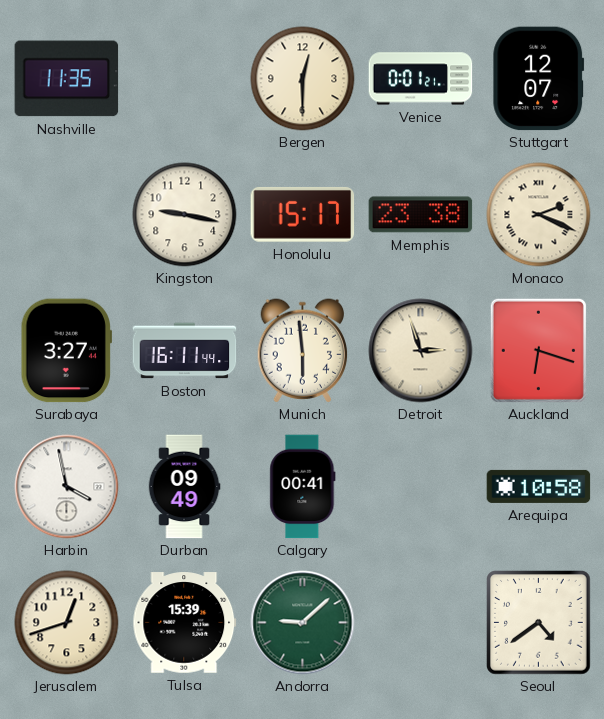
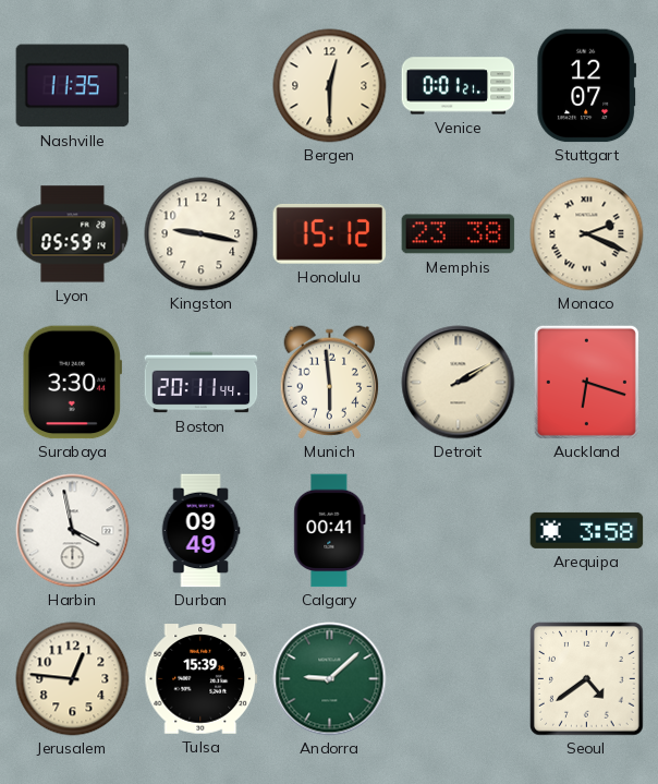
Lyon: none -> 05:59 (73, 234)
Honolulu: 15:17 -> 15:12 (330, 233)
Surabaya: 3:27 -> 3:30 (72, 383)
Boston: 16:11 -> 20:11 (202, 383)
Detroit: 2:57 -> 2:10 (459, 383)
Arequipa: 10:58 -> 3:58 (587, 530)
Jerusalem: 12:42 -> 12:46 (73, 679)
